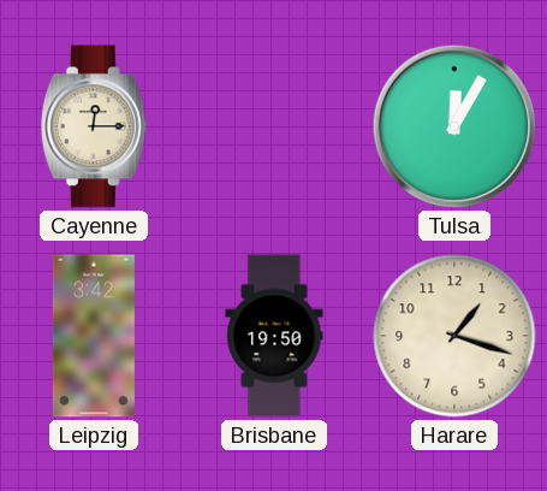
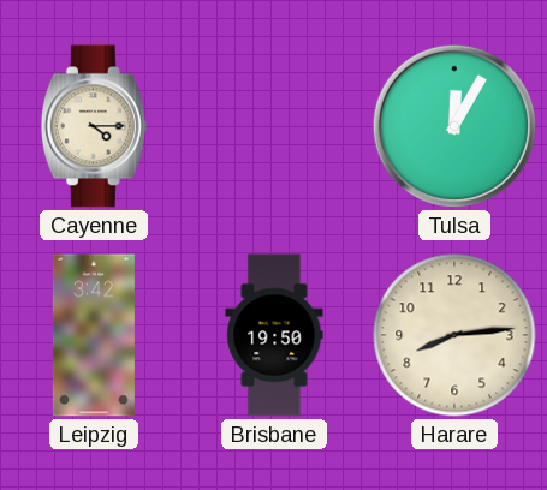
Cayenne: 12:15 -> 4:15 (94, 126)
Harare: 1:18 -> 8:14 (454, 335)
